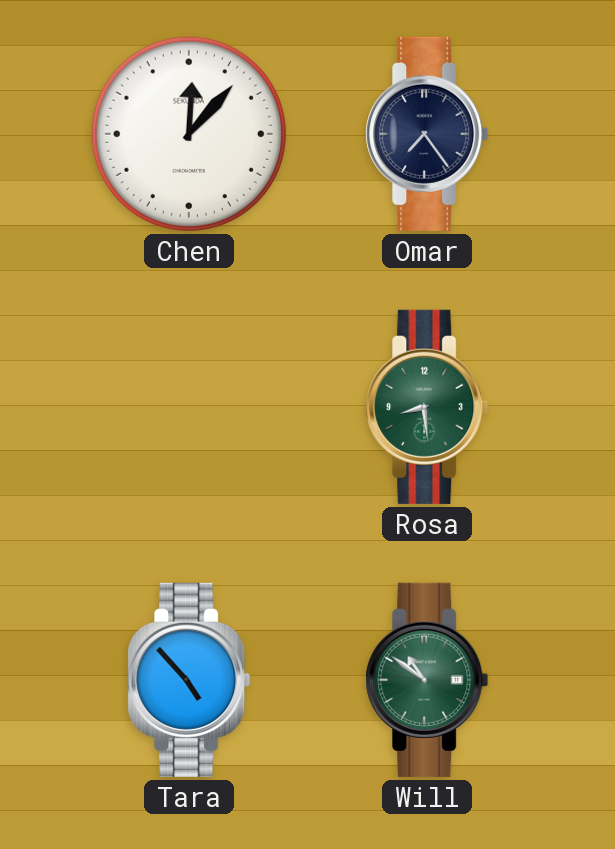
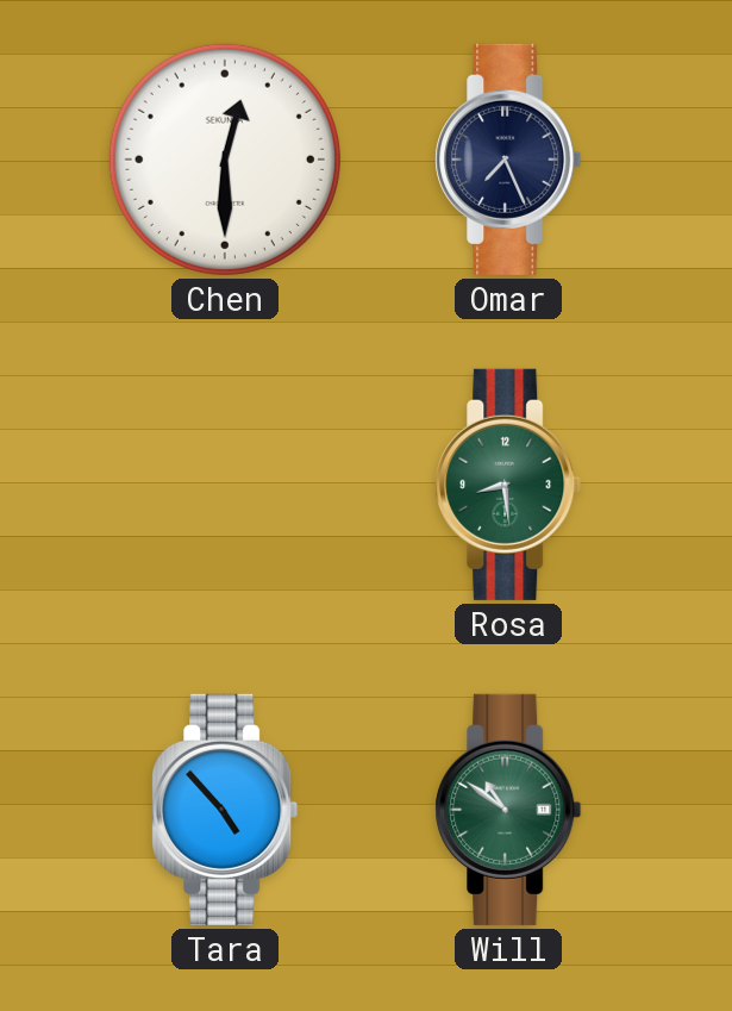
Chen: 12:07 -> 12:30 (225, 160)
Omar: 7:24 -> 7:26 (508, 160)
